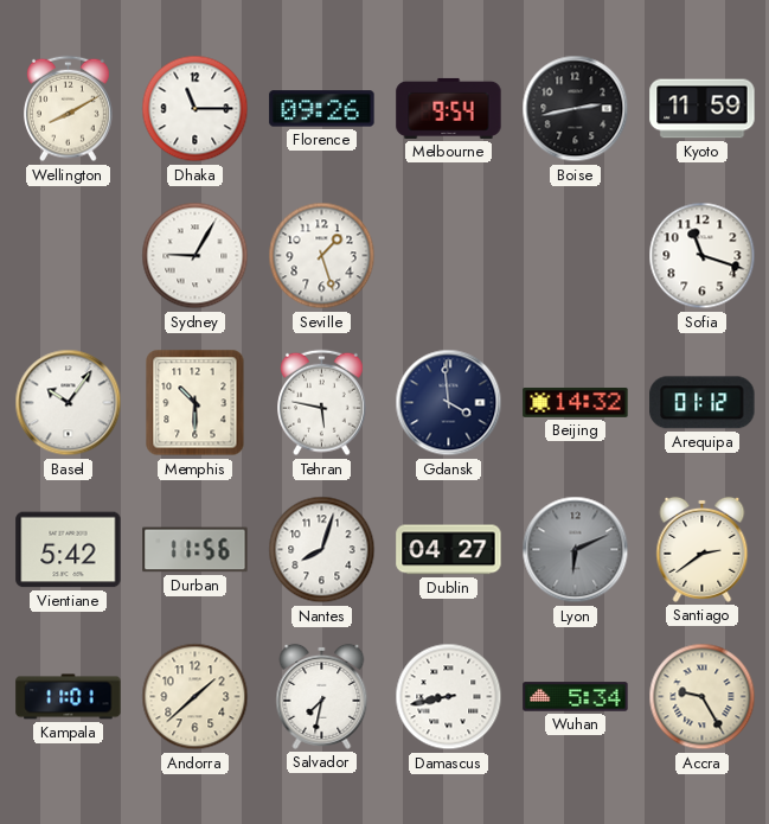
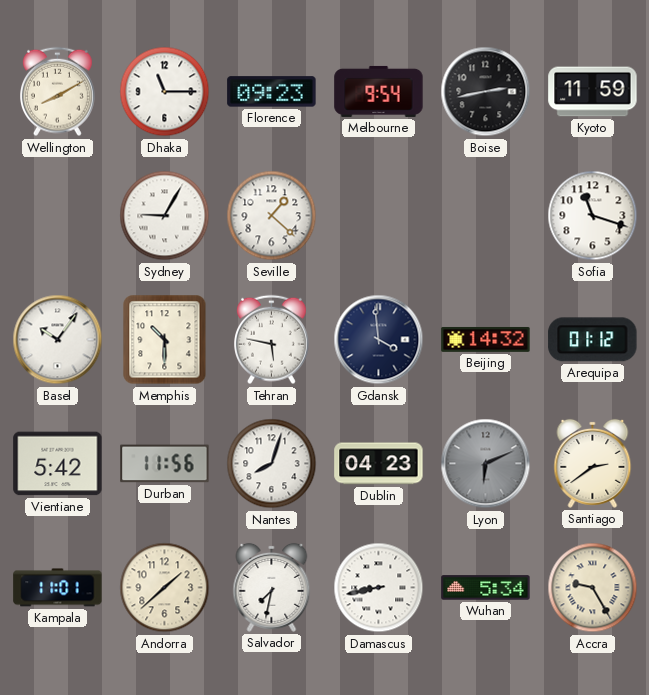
Florence: 09:26 -> 09:23 (272, 92)
Seville: 1:27 -> 1:22 (272, 216)
Dublin: 04:27 -> 04:23 (379, 464)
